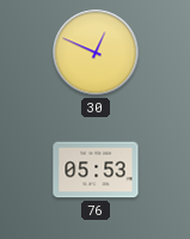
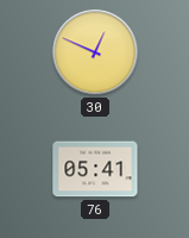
76: 05:53 -> 05:41 (95, 169)
